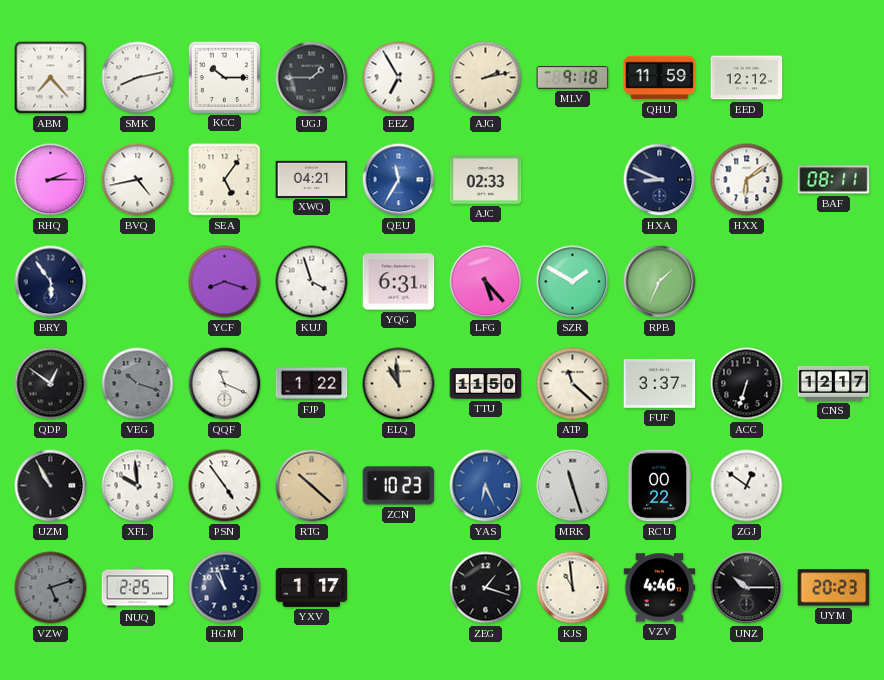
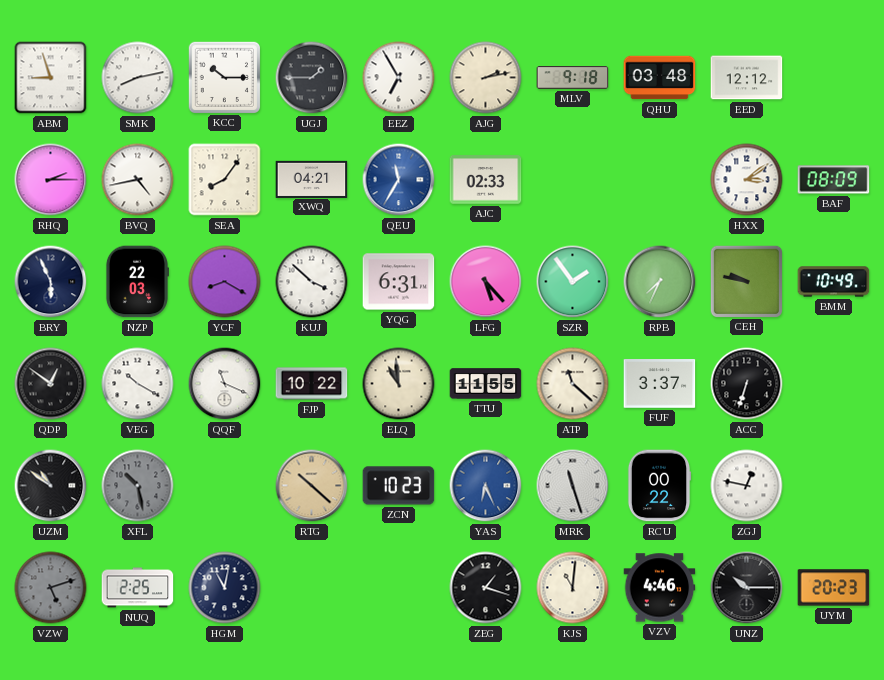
ABM: 7:23 -> 8:57 (51, 78)
QHU: 11:59 -> 03:48 (660, 78)
SEA: 5:06 -> 8:06 (225, 180)
HXA: 8:49 -> none (660, 180)
HXX: 6:09 -> 3:09 (747, 180)
BAF: 08:11 -> 08:09 (834, 180)
BRY: 5:54 -> 5:56 (51, 282)
NZP: none -> 22:03 (137, 282)
YCF: 8:18 -> 8:20 (225, 282)
KUJ: 3:57 -> 3:52 (312, 282)
SZR: 1:50 -> 1:54 (573, 282)
RPB: 1:34 -> 7:34 (660, 282)
CEH: none -> 9:47 (746, 281)
BMM: none -> 10:49 (834, 282)
VEG: 10:18 -> 10:20 (138, 384)
VEG dial: grey -> white (138, 384)
FJP: 1:22 -> 10:22 (312, 384)
TTU: 11:50 -> 11:55 (486, 384)
CNS: 12:17 -> none (834, 383)
UZM: 10:55 -> 10:51 (51, 486)
XFL: 9:59 -> 10:28 (138, 486)
XFL dial: white -> grey (138, 486)
PSN: 4:54 -> none (225, 486)
ZGJ: 12:51 -> 12:47 (747, 486)
HGM: 10:57 -> 11:02 (225, 588)
YXV: 1:17 -> none (312, 587)
KJS: 10:59 -> 11:01 (573, 588)
